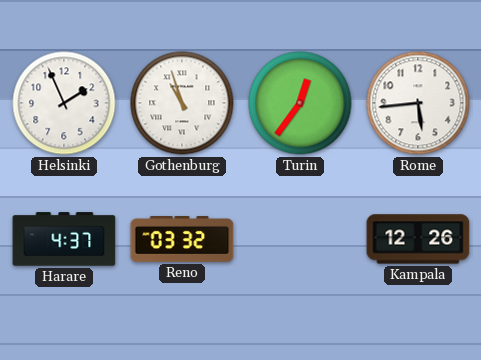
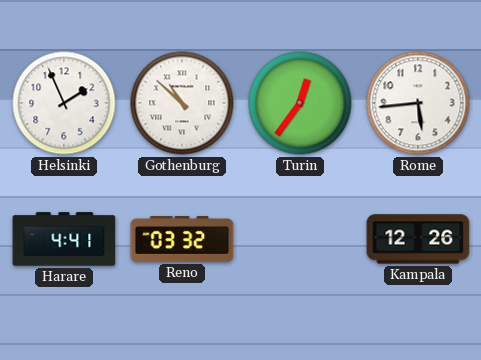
Gothenburg: 10:57 -> 10:52 (182, 103)
Harare: 4:37 -> 4:41 (64, 239)
